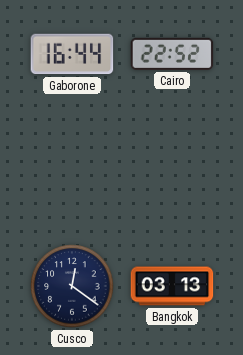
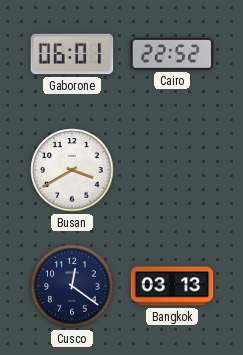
Gaborone: 16:44 -> 06:01 (72, 54)
Busan: none -> 3:40 (72, 170)
